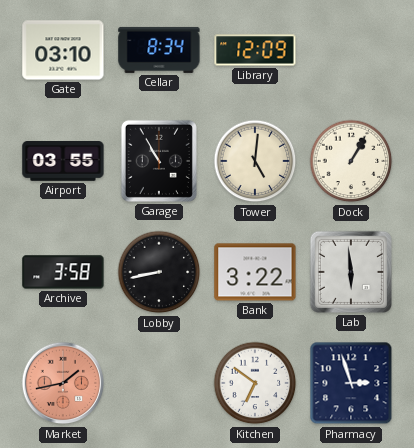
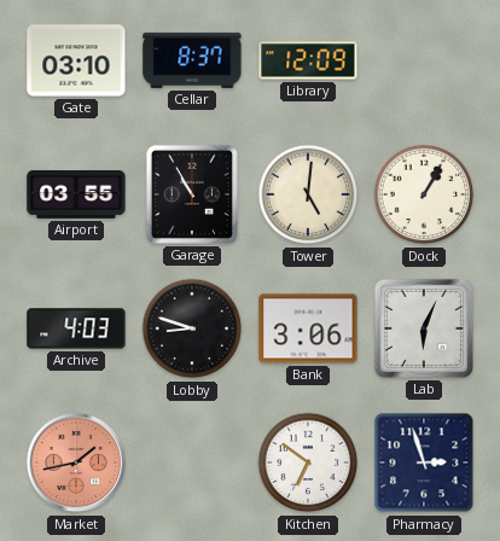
Cellar: 8:34 -> 8:37 (192, 60)
Archive: 3:58 -> 4:03 (76, 328)
Lobby: 8:43 -> 8:48 (192, 328)
Bank: 3:22 -> 3:06 (308, 328)
Lab: 5:59 -> 6:04 (424, 328)
